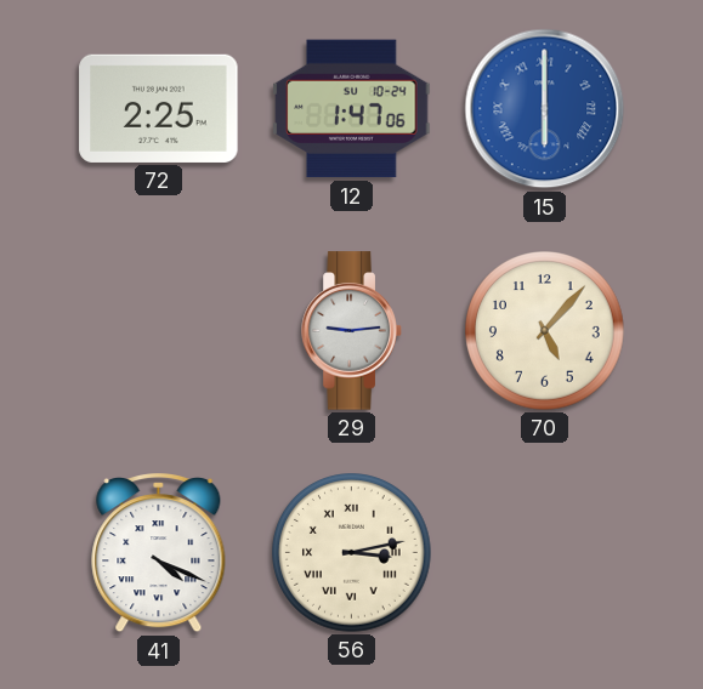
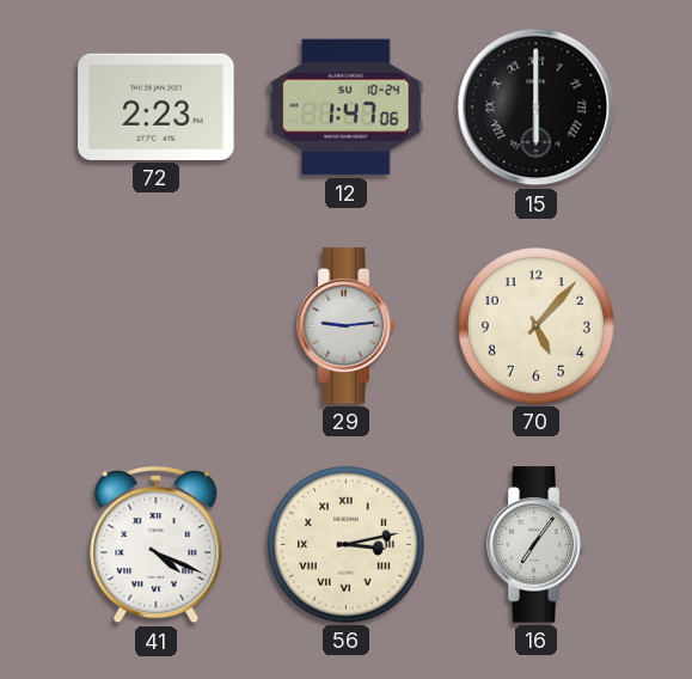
72: 2:25 -> 2:23 (157, 106)
15 dial: blue -> black (537, 108)
16: none -> 7:06 (537, 545)
